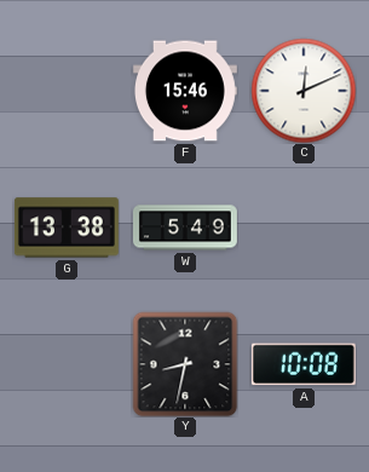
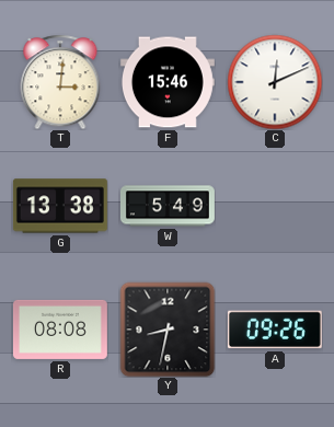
T: none -> 3:01 (60, 82)
R: none -> 08:08 (60, 330)
A: 10:08 -> 09:26 (275, 330)
